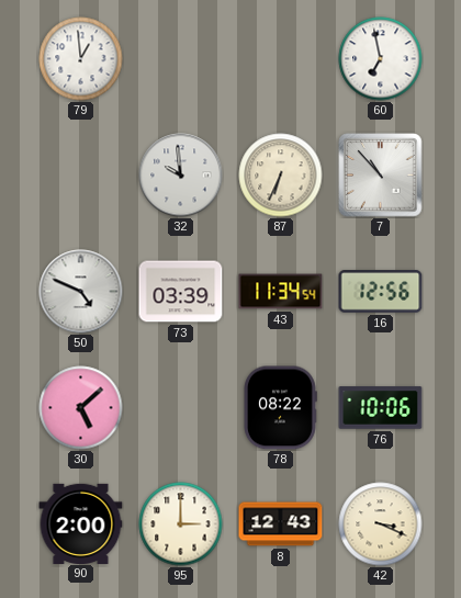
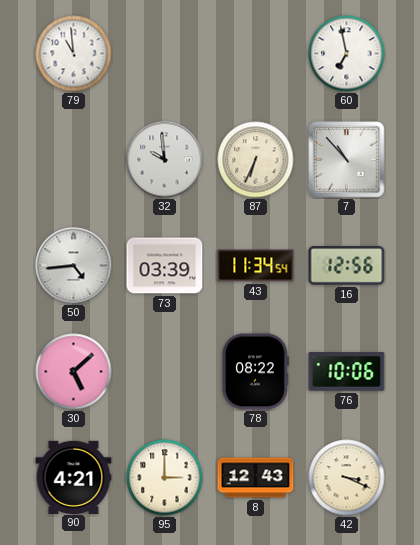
79: 12:59 -> 10:59 (74, 54)
50: 4:49 -> 4:44 (74, 266)
90: 2:00 -> 4:21 (74, 477)
